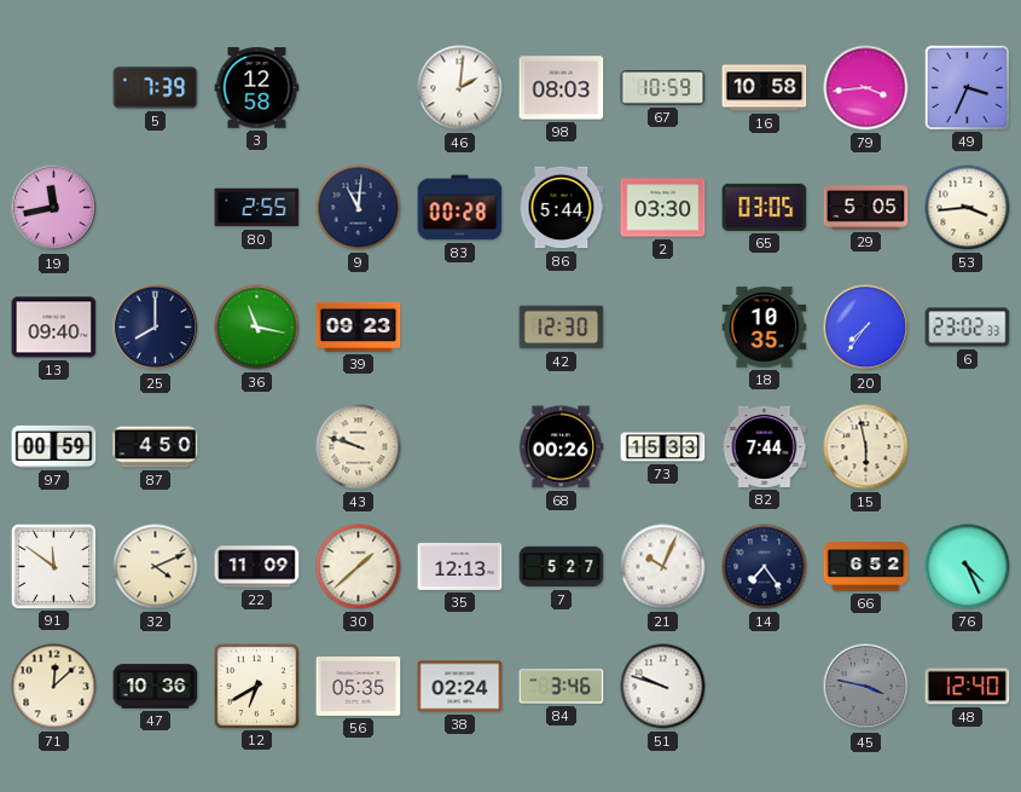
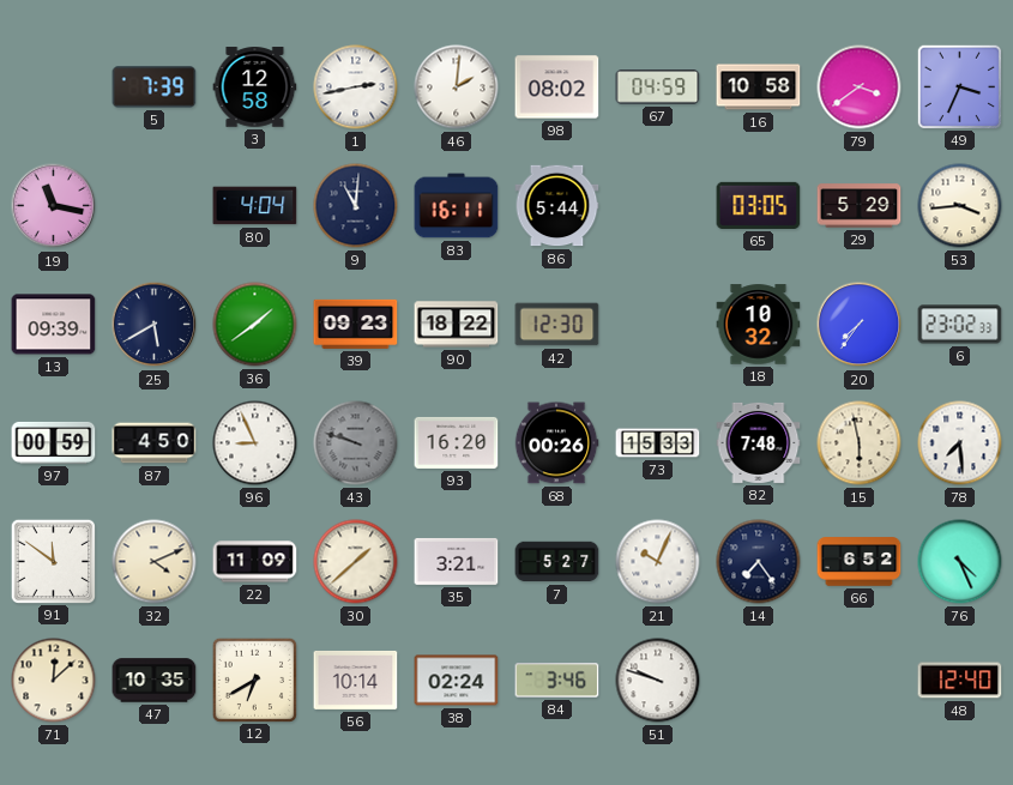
1: none -> 2:43 (356, 87)
98: 08:03 -> 08:02 (557, 87)
67: 10:59 -> 04:59 (658, 87)
79: 3:44 -> 3:39 (860, 87)
19: 11:43 -> 11:17 (54, 206)
80: 2:55 -> 4:04 (255, 206)
83: 00:28 -> 16:11 (457, 206)
2: 03:30 -> none (663, 208)
29: 5:05 -> 5:29 (860, 206)
13: 09:40 -> 09:39 (54, 325)
25: 8:00 -> 5:40 (155, 325)
36: 11:17 -> 1:39 (255, 325)
90: none -> 18:22 (457, 325)
18: 10:35 -> 10:32 (759, 325)
96: none -> 8:56 (255, 443)
43 dial: cream -> grey (356, 443)
93: none -> 16:20 (457, 442)
82: 7:44 -> 7:48 (759, 442)
78: none -> 7:29 (960, 443)
35: 12:13 -> 3:21 (457, 561)
47: 10:36 -> 10:35 (155, 681)
56: 05:35 -> 10:14 (356, 680)
45: 3:47 -> none (866, 687)
